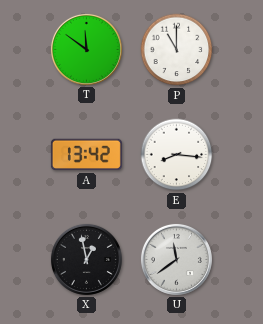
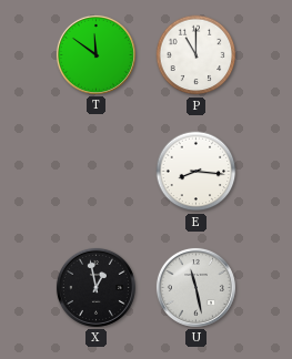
A: 13:42 -> none (86, 155)
U: 11:39 -> 11:28 (195, 287)
